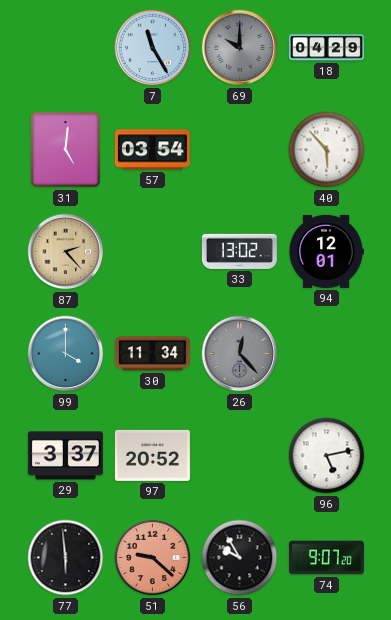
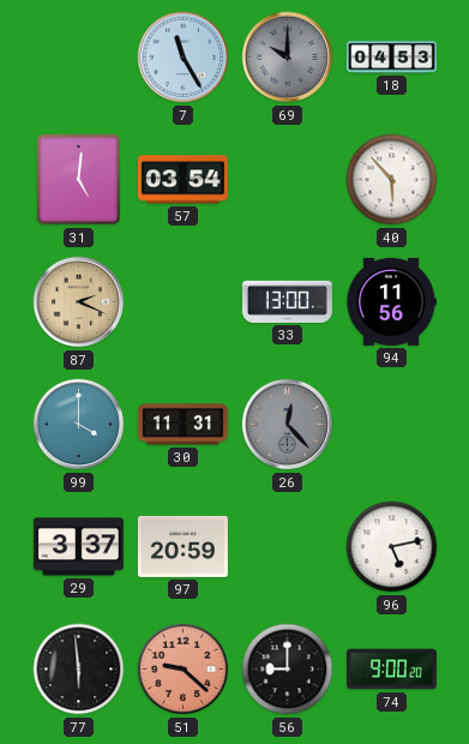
18: 04:29 -> 04:53 (391, 58)
87: 2:23 -> 2:19 (79, 302)
33: 13:02 -> 13:00 (287, 301)
94: 12:01 -> 11:56 (391, 301)
30: 11:34 -> 11:31 (182, 425)
97: 20:52 -> 20:59 (182, 546)
56: 9:55 -> 9:00 (288, 670)
74: 9:07 -> 9:00 (391, 670)
